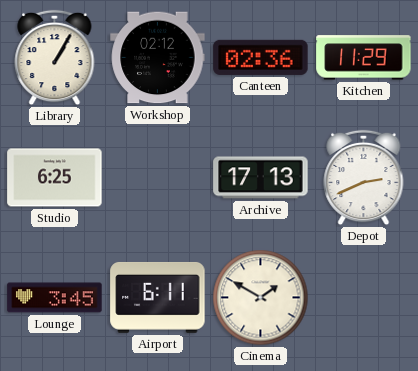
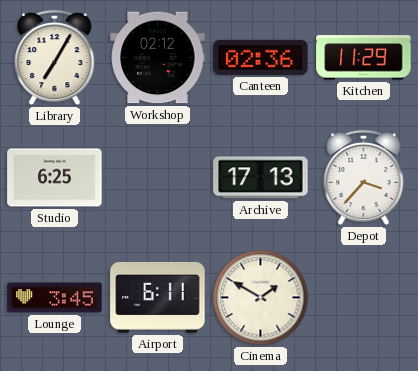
Library: 1:05 -> 7:05 (55, 58)
Depot: 2:41 -> 3:37 (364, 178)
